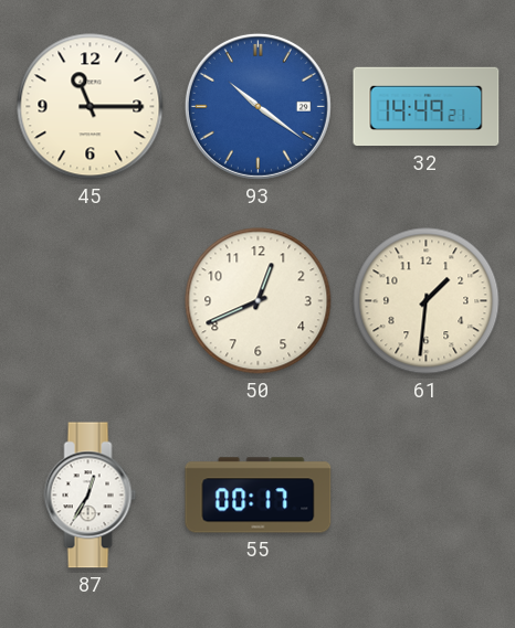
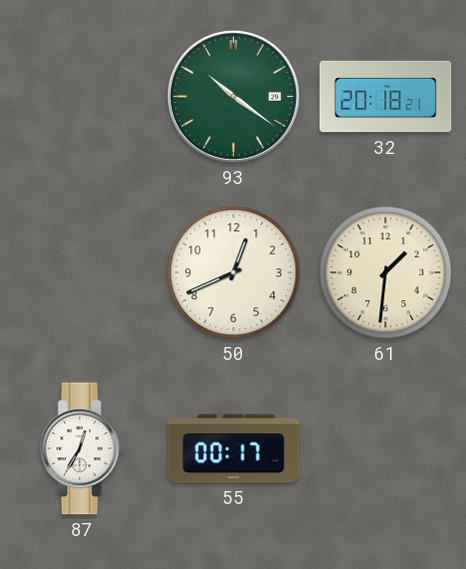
45: 11:15 -> none (91, 107)
93 dial: blue -> green (233, 96)
32: 14:49 -> 20:18 (386, 97)
